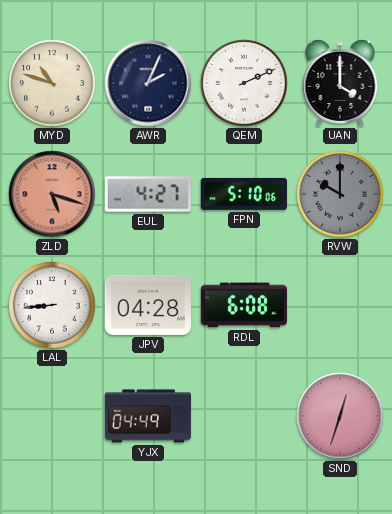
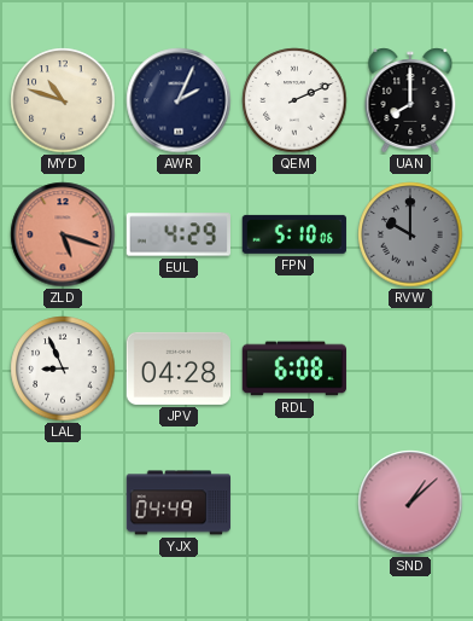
UAN: 4:00 -> 8:00 (410, 100)
EUL: 4:27 -> 4:29 (177, 234)
LAL: 8:44 -> 8:56 (63, 368)
SND: 12:33 -> 1:08 (410, 503)
